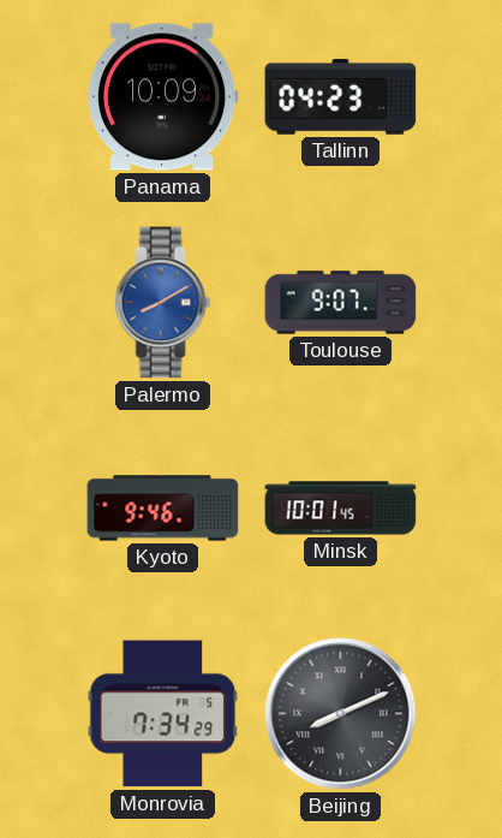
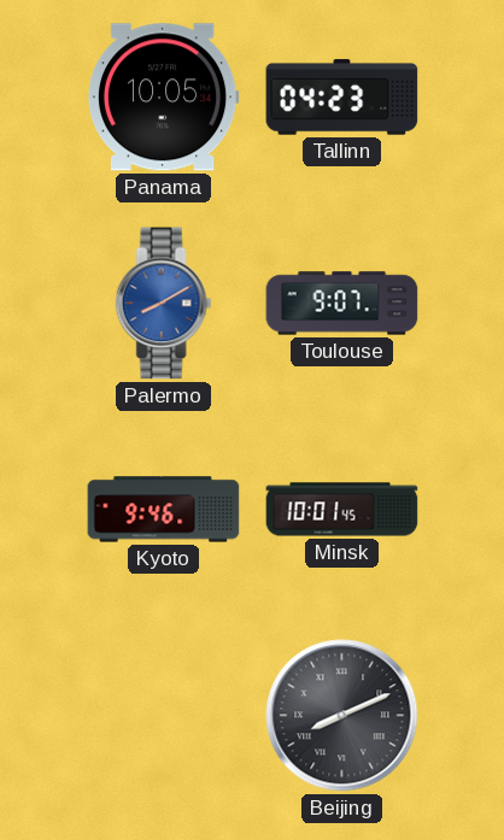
Panama: 10:09 -> 10:05 (163, 98)
Monrovia: 7:34 -> none (163, 714)
